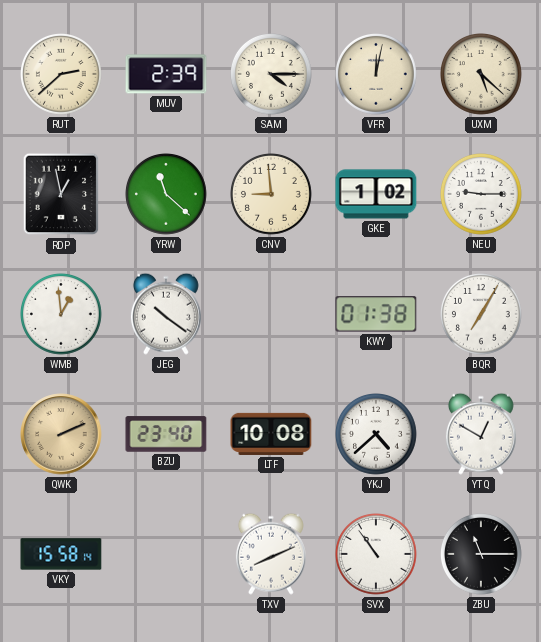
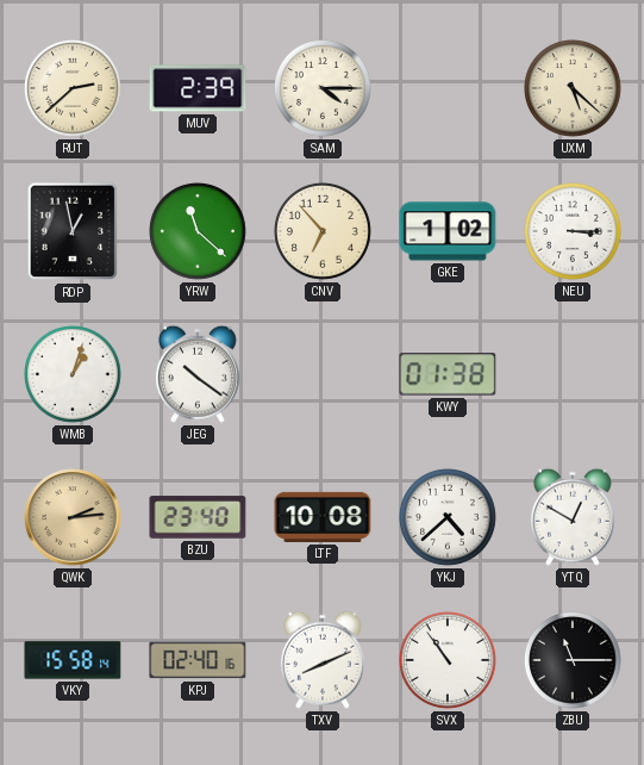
VFR: 12:02 -> none (377, 75)
CNV: 8:59 -> 6:53 (324, 232)
NEU: 9:15 -> 3:15 (574, 232)
WMB: 12:59 -> 1:03 (74, 375)
BQR: 7:05 -> none (482, 315)
QWK: 2:11 -> 2:14 (73, 517)
KPJ: none -> 02:40 (198, 660)
